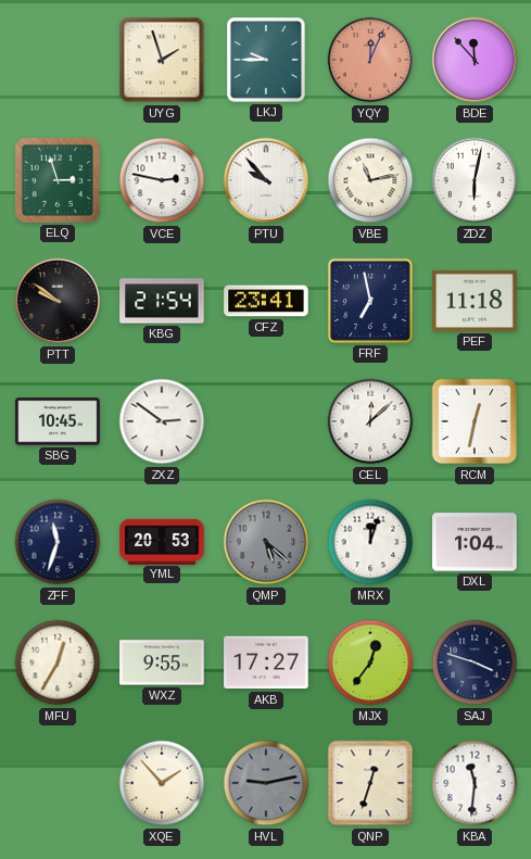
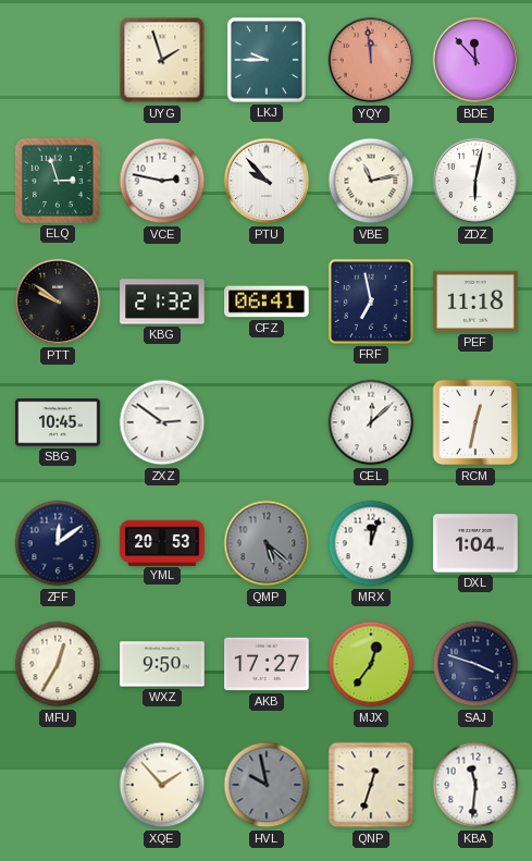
YQY: 12:04 -> 11:59 (371, 60)
KBG: 21:54 -> 21:32 (162, 302)
CFZ: 23:41 -> 06:41 (267, 302)
ZFF: 11:33 -> 12:09 (58, 543)
WXZ: 9:55 -> 9:50 (162, 664)
HVL: 9:13 -> 9:58 (267, 785)
